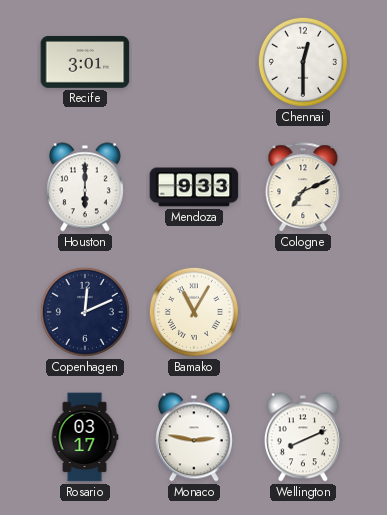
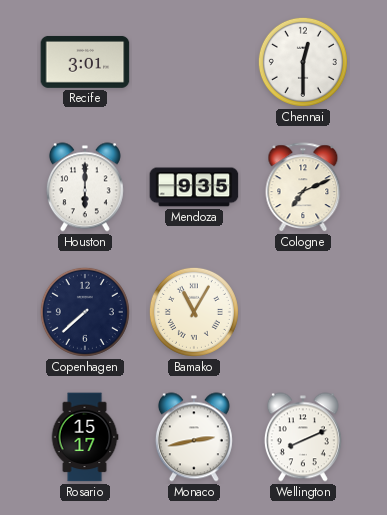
Mendoza: 9:33 -> 9:35 (194, 187)
Copenhagen: 12:11 -> 7:38 (85, 312)
Rosario: 03:17 -> 15:17 (85, 437)
Monaco: 2:47 -> 2:43 (194, 437)
